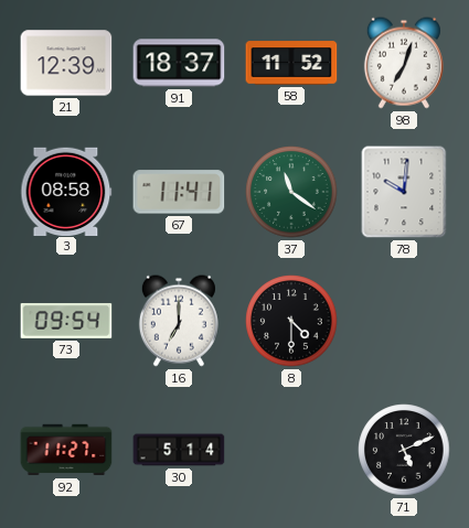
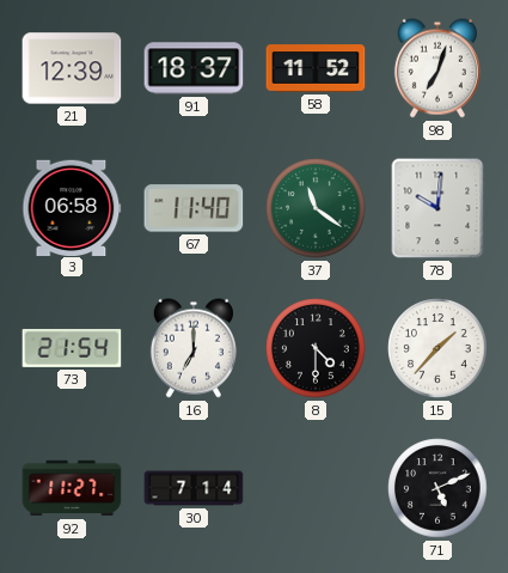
3: 08:58 -> 06:58 (72, 207)
67: 11:41 -> 11:40 (194, 208)
73: 09:54 -> 21:54 (72, 348)
15: none -> 1:37 (437, 348)
30: 5:14 -> 7:14 (194, 488)
